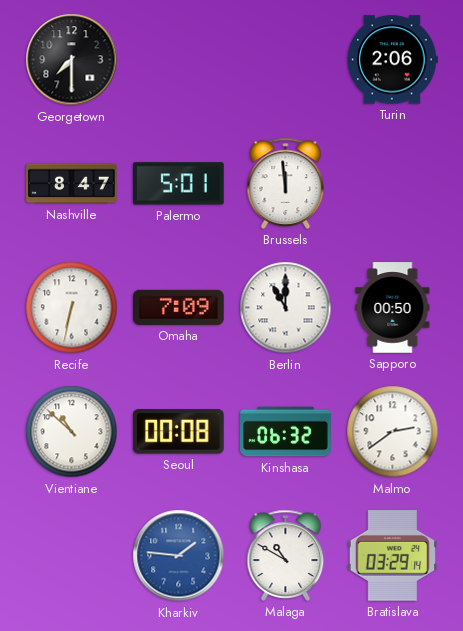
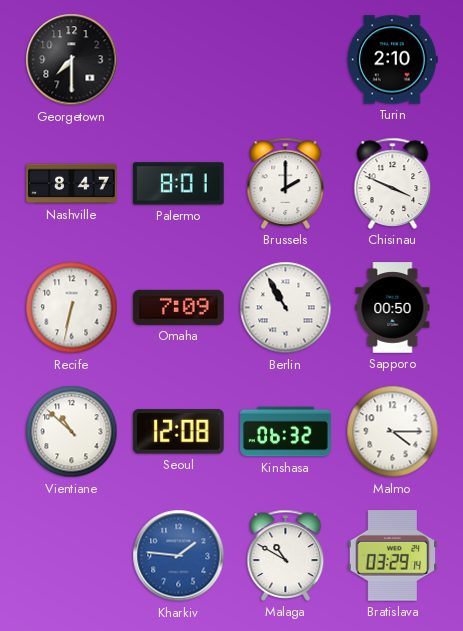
Turin: 2:06 -> 2:10 (393, 60)
Palermo: 5:01 -> 8:01 (179, 184)
Brussels: 11:59 -> 2:00 (286, 183)
Chisinau: none -> 3:49 (393, 183)
Berlin: 11:00 -> 10:55 (286, 308)
Seoul: 00:08 -> 12:08 (179, 432)
Malmo: 2:39 -> 4:15 (393, 432)
